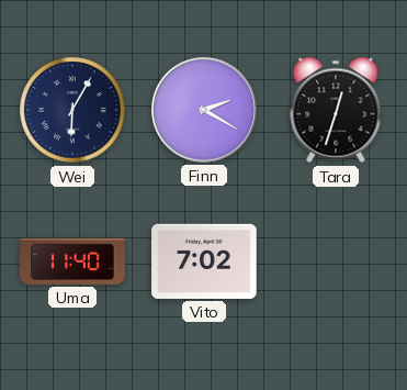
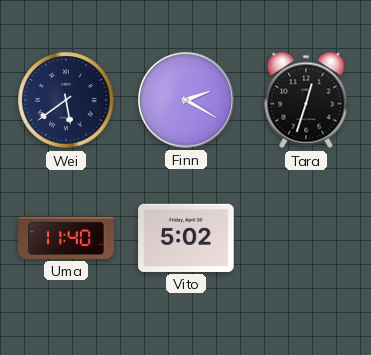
Wei: 6:05 -> 5:39 (66, 100)
Vito: 7:02 -> 5:02 (186, 238)
